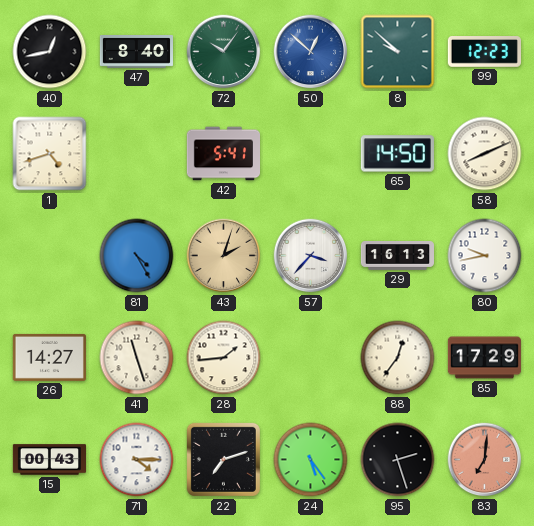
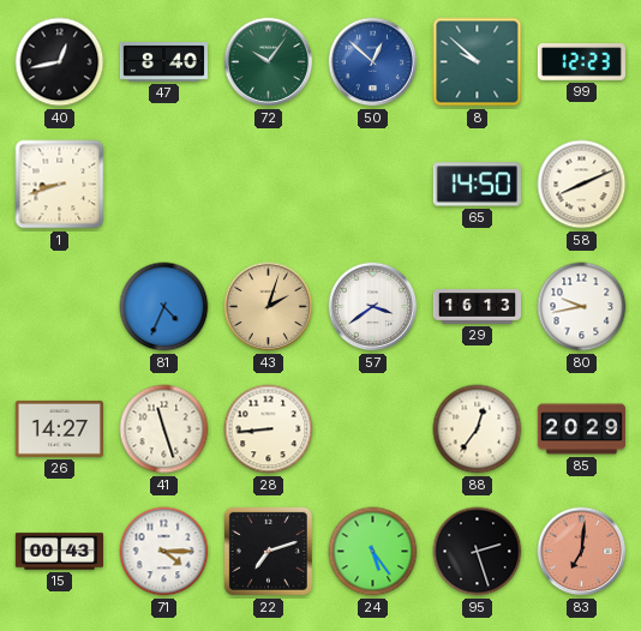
1: 4:42 -> 8:42 (60, 185)
42: 5:41 -> none (223, 154)
81: 4:25 -> 4:34 (164, 307)
57: 3:37 -> 3:39 (373, 307)
28: 1:44 -> 8:44 (269, 429)
85: 17:29 -> 20:29 (581, 429)
